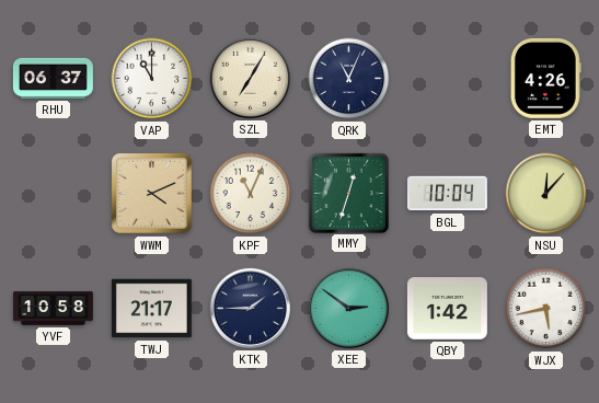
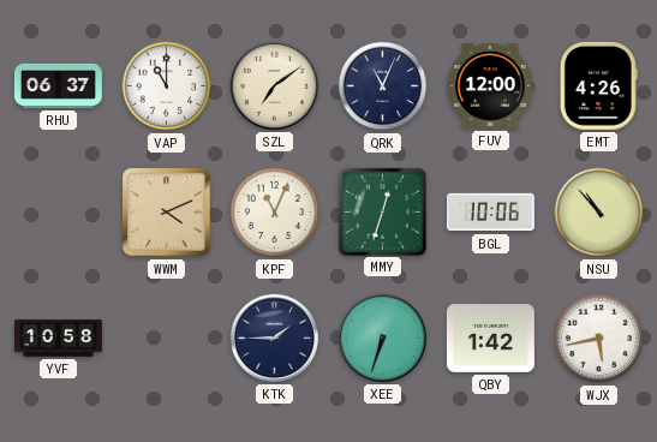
SZL: 7:05 -> 7:09 (274, 85)
FUV: none -> 12:00 (491, 85)
BGL: 10:04 -> 10:06 (490, 213)
NSU: 12:07 -> 10:53 (599, 213)
TWJ: 21:17 -> none (151, 309)
XEE: 2:51 -> 6:33 (382, 338)
